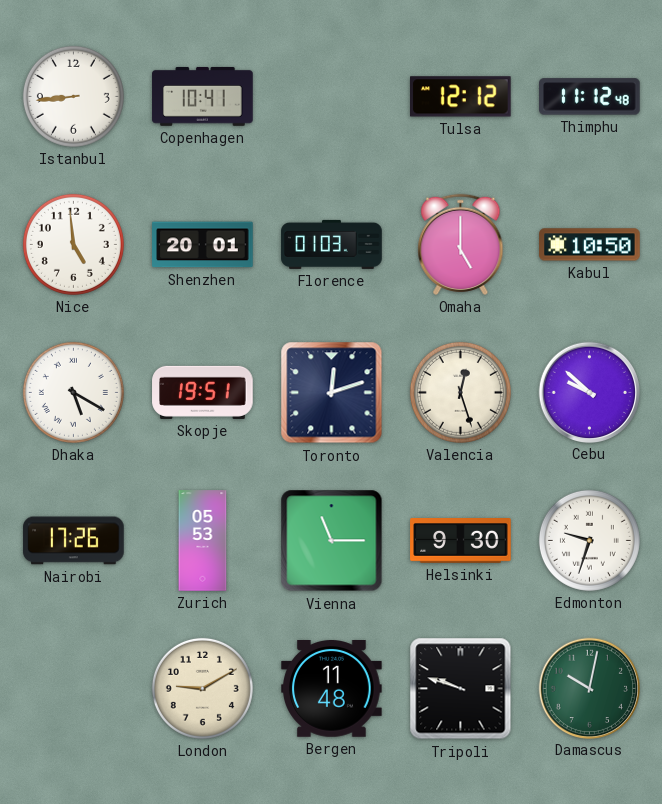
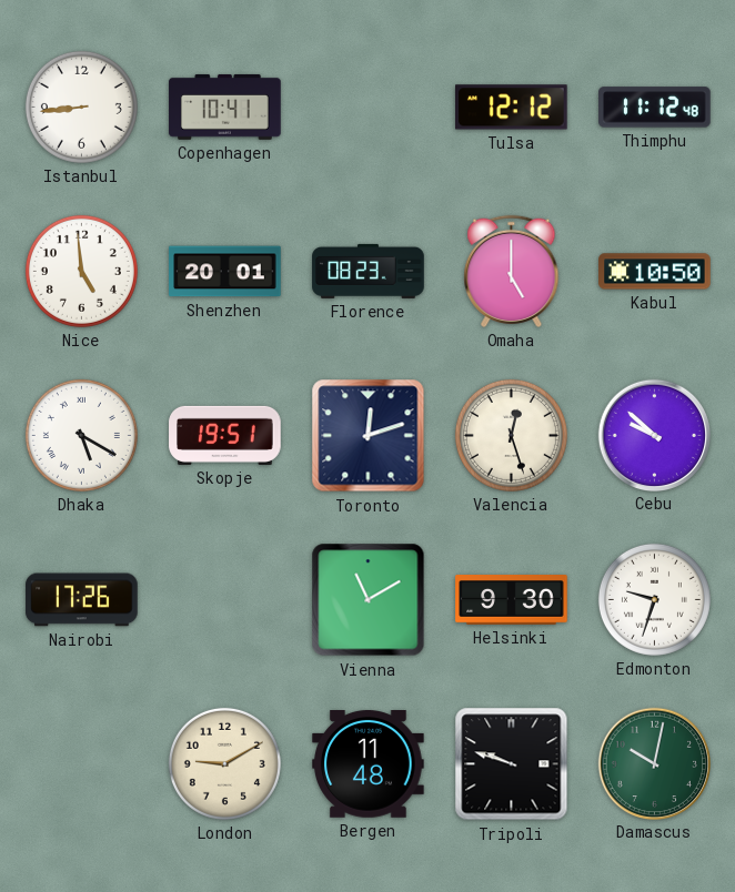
Florence: 01:03 -> 08:23 (369, 271)
Zurich: 05:53 -> none (203, 541)
Vienna: 11:15 -> 11:10 (369, 600)
